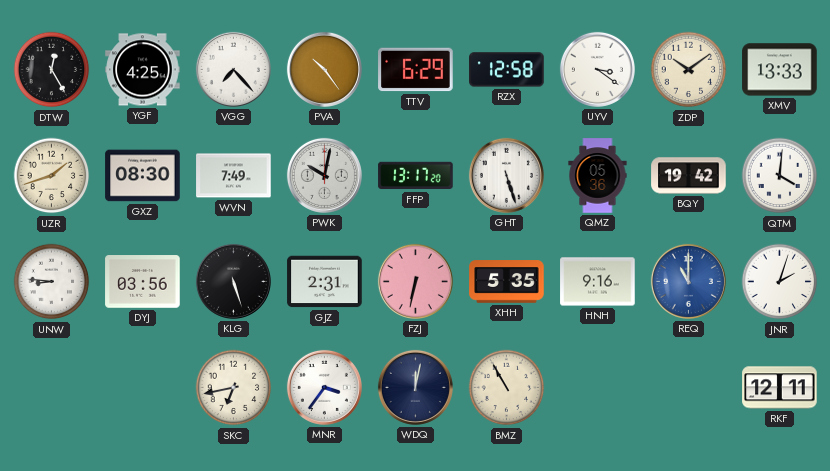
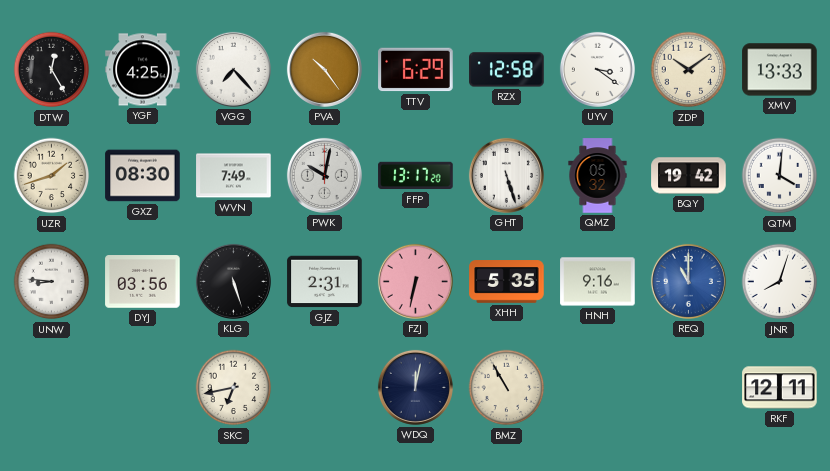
QMZ: 05:36 -> 05:32 (598, 176)
JNR: 2:03 -> 8:03 (780, 282)
MNR: 3:36 -> none (324, 387)
